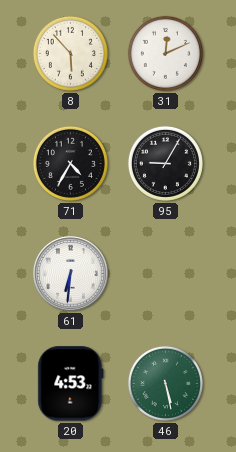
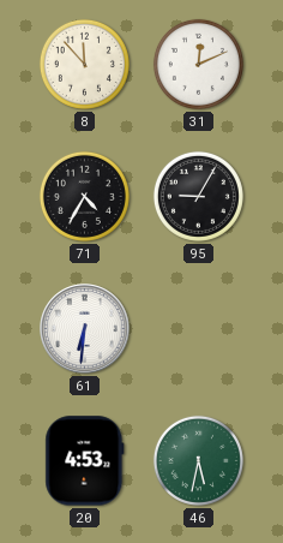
8: 5:53 -> 11:53 (84, 64)
46: 5:28 -> 5:32 (198, 460)
